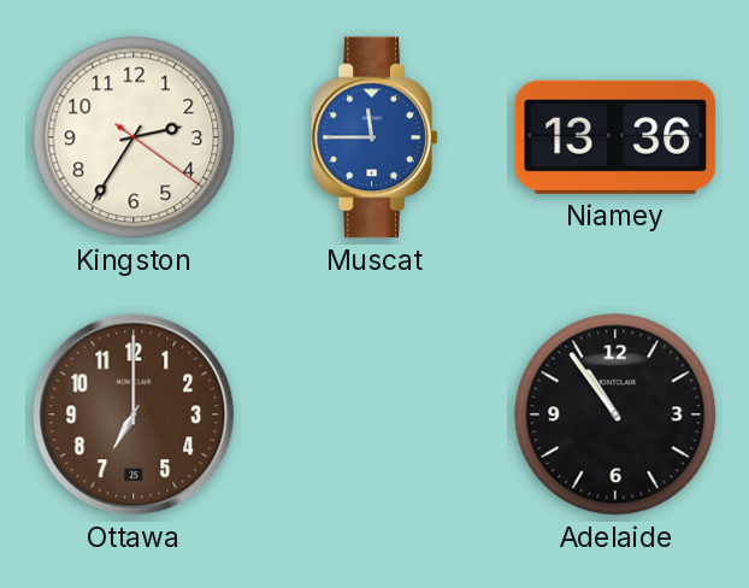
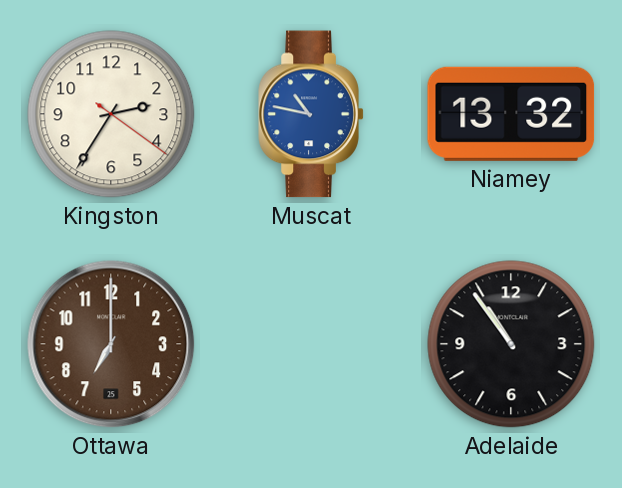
Muscat: 11:45 -> 10:47 (311, 114)
Niamey: 13:36 -> 13:32 (511, 114)
